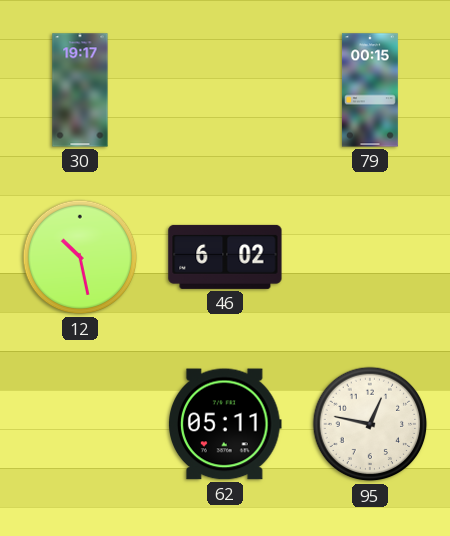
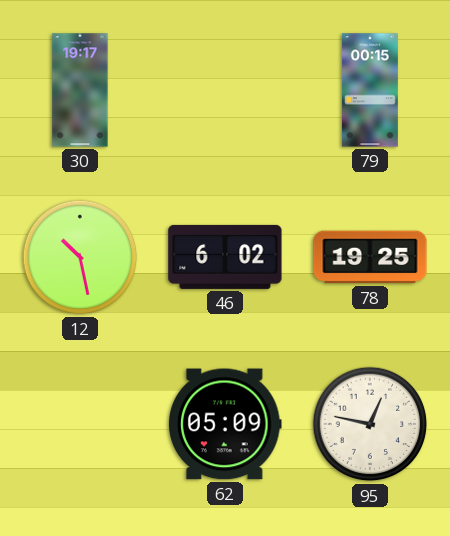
78: none -> 19:25 (370, 257)
62: 05:11 -> 05:09 (226, 424)
